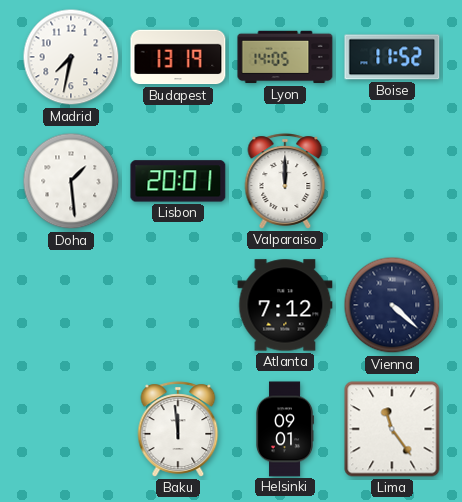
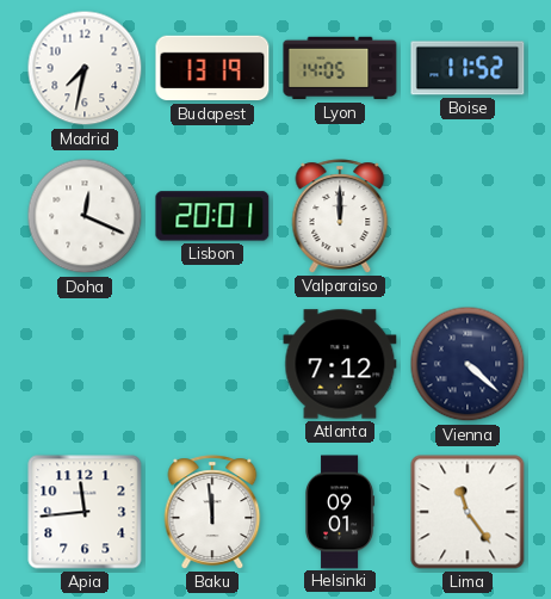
Doha: 1:29 -> 12:19 (85, 216)
Apia: none -> 11:44 (85, 512)
